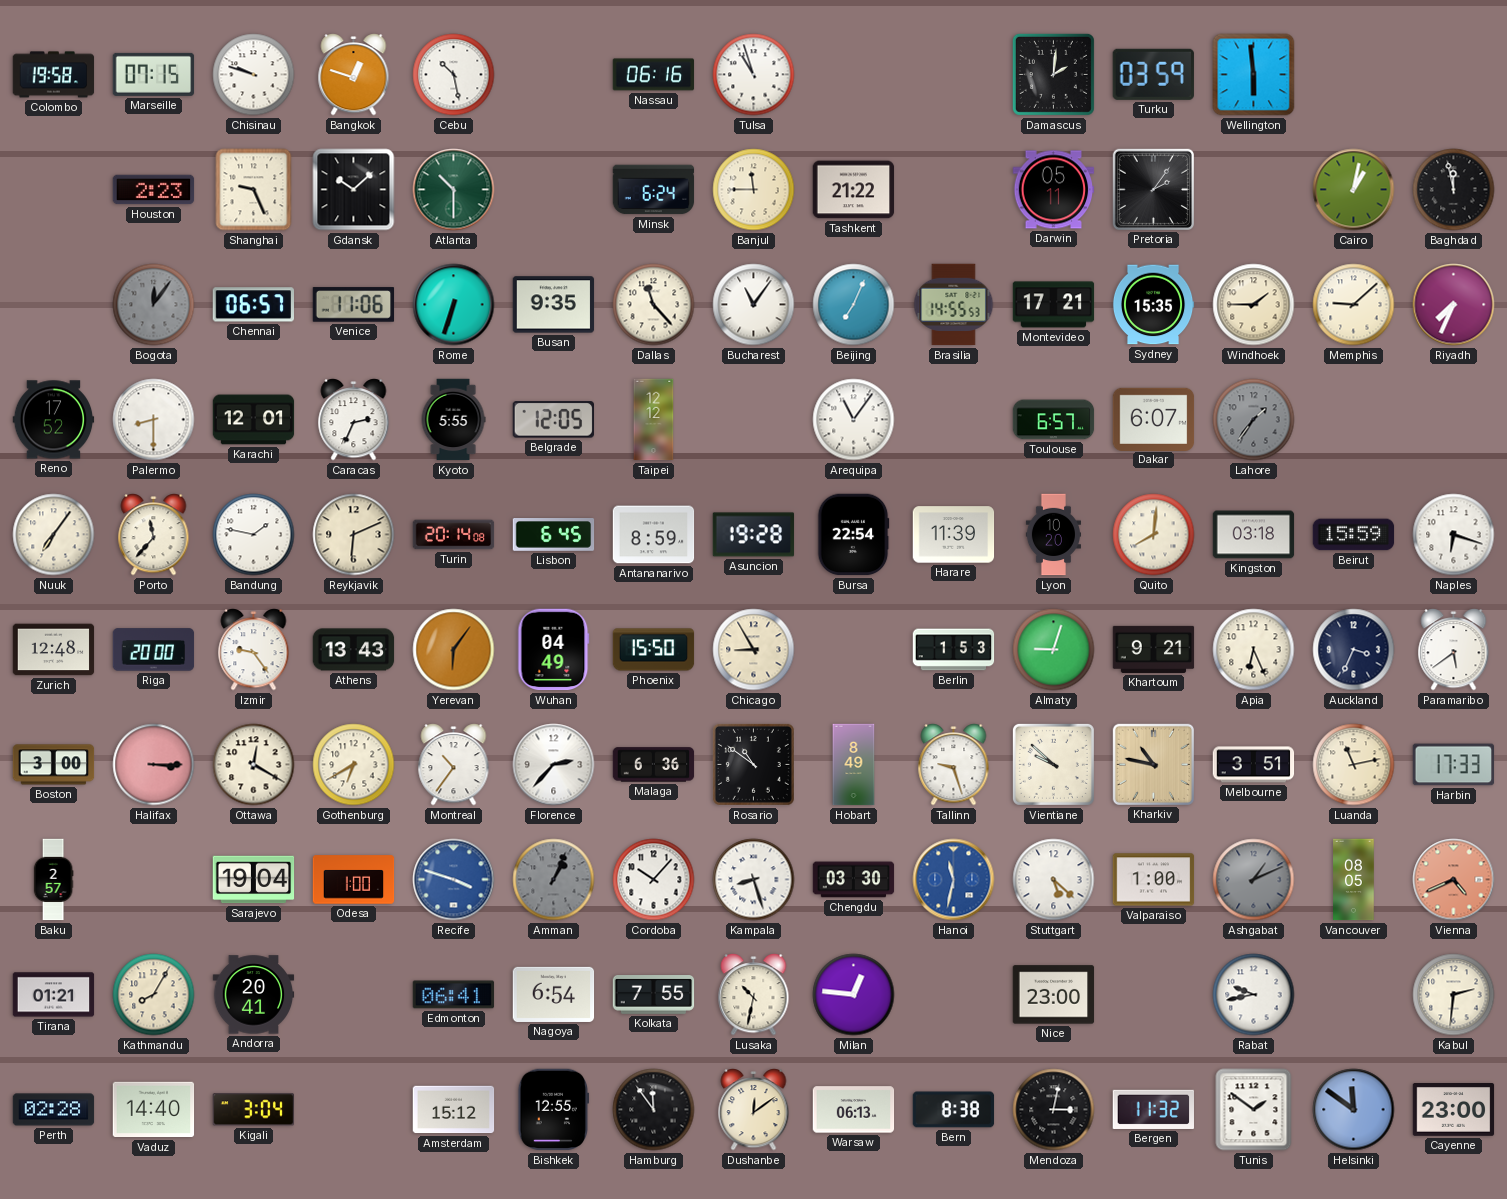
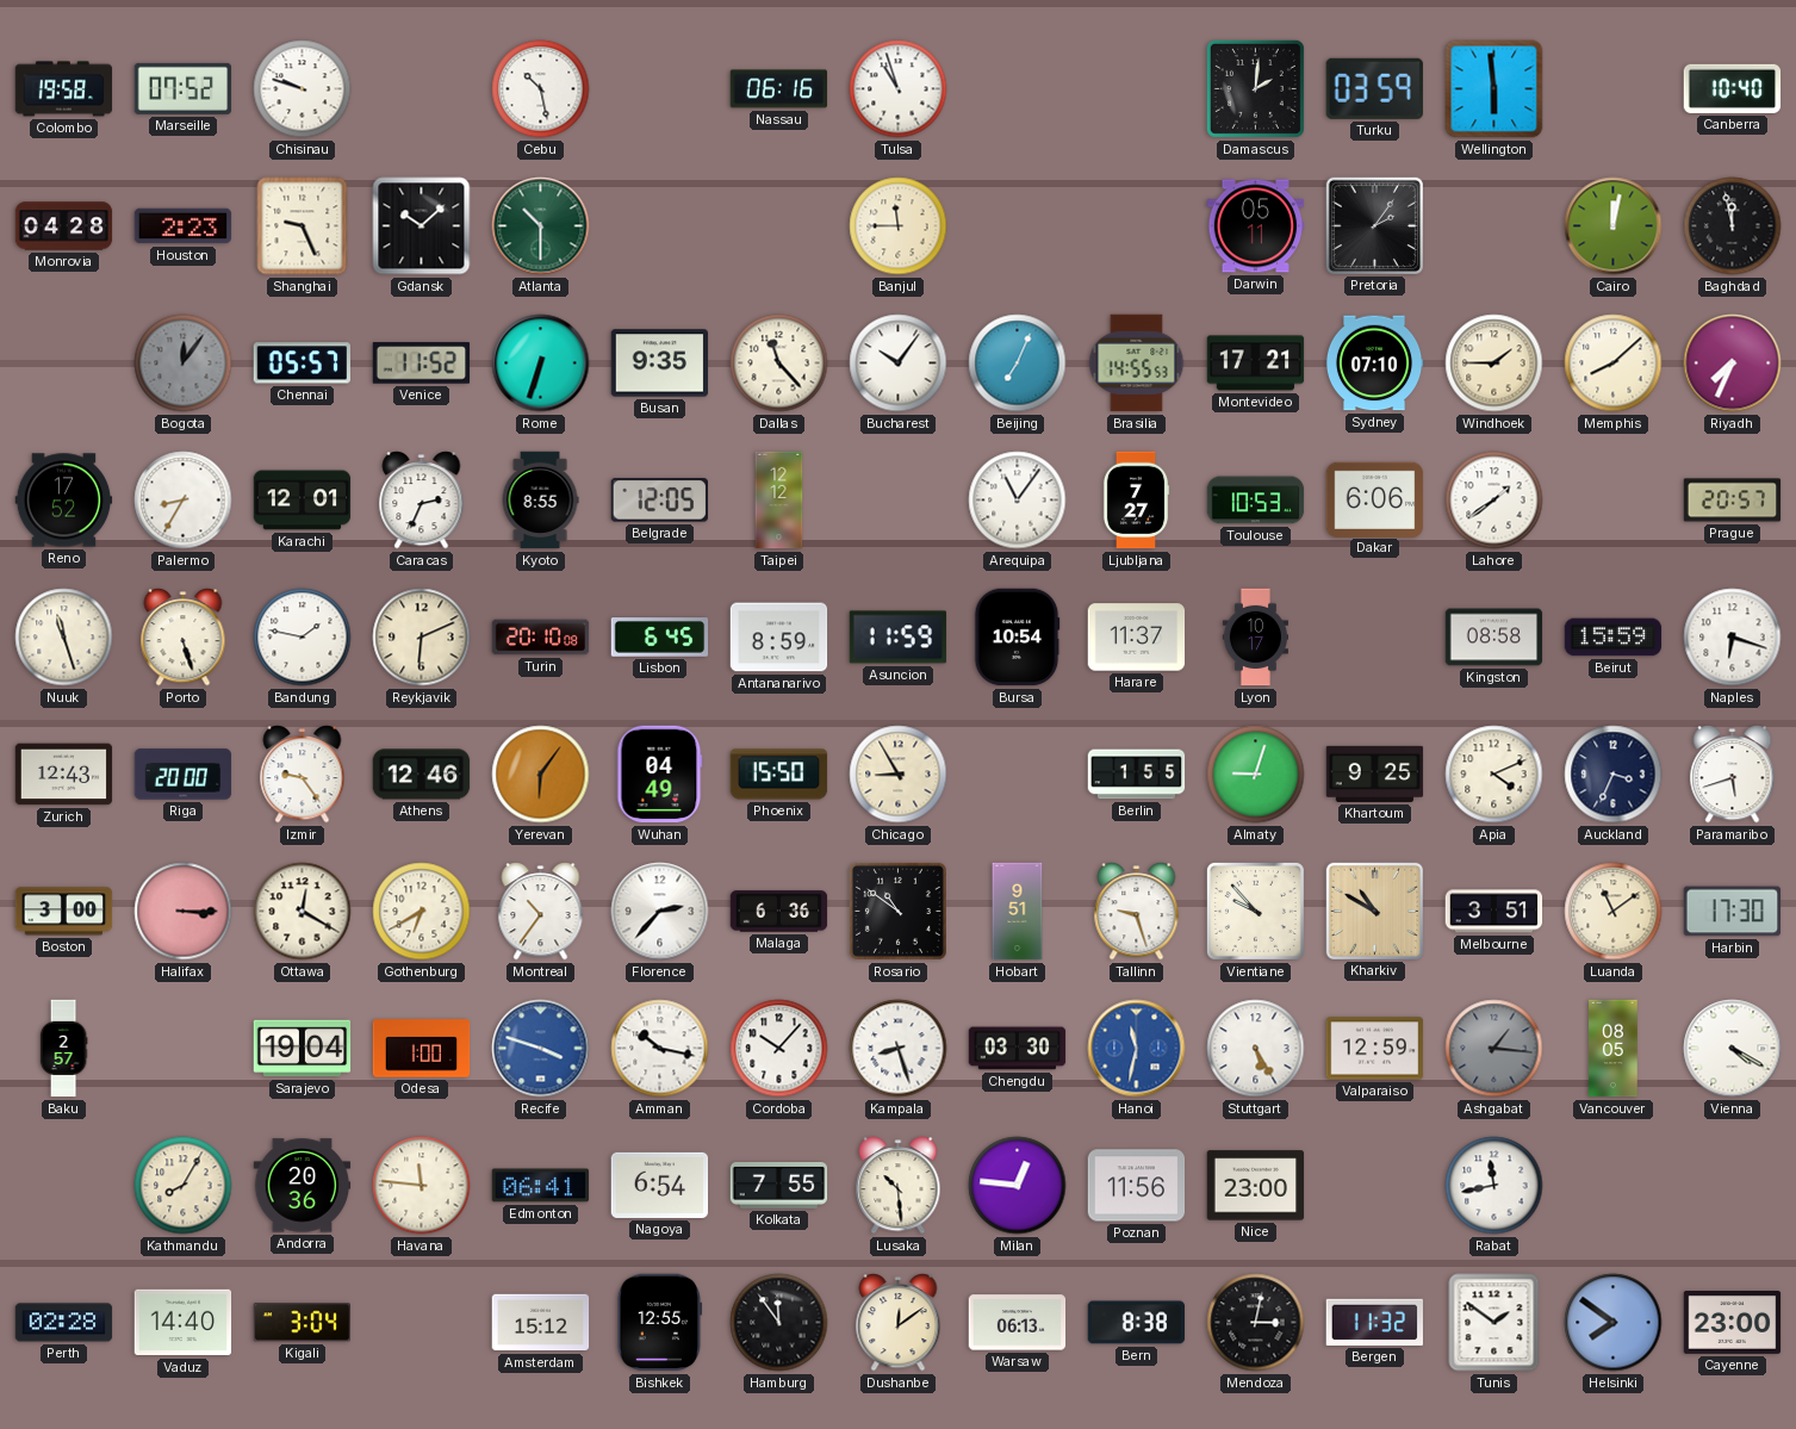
Marseille: 07:15 -> 07:52 (184, 88)
Bangkok: 12:48 -> none (354, 75)
Canberra: none -> 10:40 (1733, 88)
Monrovia: none -> 04:28 (64, 226)
Minsk: 6:24 -> none (654, 190)
Tashkent: 21:22 -> none (854, 190)
Cairo: 1:02 -> 12:02 (1614, 226)
Chennai: 06:57 -> 05:57 (302, 364)
Venice: 11:06 -> 11:52 (422, 364)
Bucharest: 11:06 -> 10:06 (899, 364)
Sydney: 15:35 -> 07:10 (1374, 364)
Memphis: 9:08 -> 8:08 (1614, 364)
Palermo: 8:30 -> 8:35 (184, 501)
Kyoto: 5:55 -> 8:55 (540, 501)
Ljubljana: none -> 7:27 (1136, 501)
Toulouse: 6:57 -> 10:53 (1256, 501)
Dakar: 6:07 -> 6:06 (1375, 499)
Lahore: 1:36 -> 1:39 (1494, 501)
Lahore dial: grey -> white (1494, 501)
Prague: none -> 20:57 (1733, 501)
Nuuk: 7:06 -> 11:27 (64, 638)
Porto: 11:37 -> 5:27 (184, 638)
Turin: 20:14 -> 20:10 (541, 638)
Asuncion: 19:28 -> 11:59 (899, 638)
Bursa: 22:54 -> 10:54 (1017, 638)
Harare: 11:39 -> 11:37 (1137, 638)
Lyon: 10:20 -> 10:17 (1255, 638)
Quito: 8:01 -> none (1154, 535)
Kingston: 03:18 -> 08:58 (1494, 638)
Zurich: 12:48 -> 12:43 (64, 775)
Athens: 13:43 -> 12:46 (422, 775)
Berlin: 1:53 -> 1:55 (1137, 775)
Khartoum: 9:21 -> 9:25 (1375, 773)
Apia: 6:26 -> 4:11 (1494, 775)
Paramaribo: 5:39 -> 5:42 (1733, 775)
Hobart: 8:49 -> 9:51 (1018, 912)
Vientiane: 9:52 -> 9:53 (1255, 911)
Kharkiv: 10:47 -> 10:50 (1374, 911)
Luanda: 11:13 -> 11:09 (1614, 912)
Harbin: 17:33 -> 17:30 (1733, 912)
Amman: 1:04 -> 10:17 (660, 1049)
Amman dial: grey -> white (660, 1049)
Stuttgart: 5:22 -> 5:25 (1256, 1049)
Valparaiso: 1:00 -> 12:59 (1375, 1049)
Ashgabat: 1:11 -> 1:16 (1494, 1049)
Vienna: 4:41 -> 4:20 (1733, 1049)
Vienna dial: salmon -> white (1733, 1049)
Tirana: 01:21 -> none (54, 995)
Andorra: 20:41 -> 20:36 (303, 1186)
Havana: none -> 11:46 (422, 1186)
Lusaka: 10:32 -> 10:29 (899, 1186)
Poznan: none -> 11:56 (1137, 1186)
Rabat: 9:43 -> 11:43 (1494, 1186)
Kabul: 2:31 -> none (1454, 995)
Helsinki: 11:51 -> 7:51 (1614, 1323)
